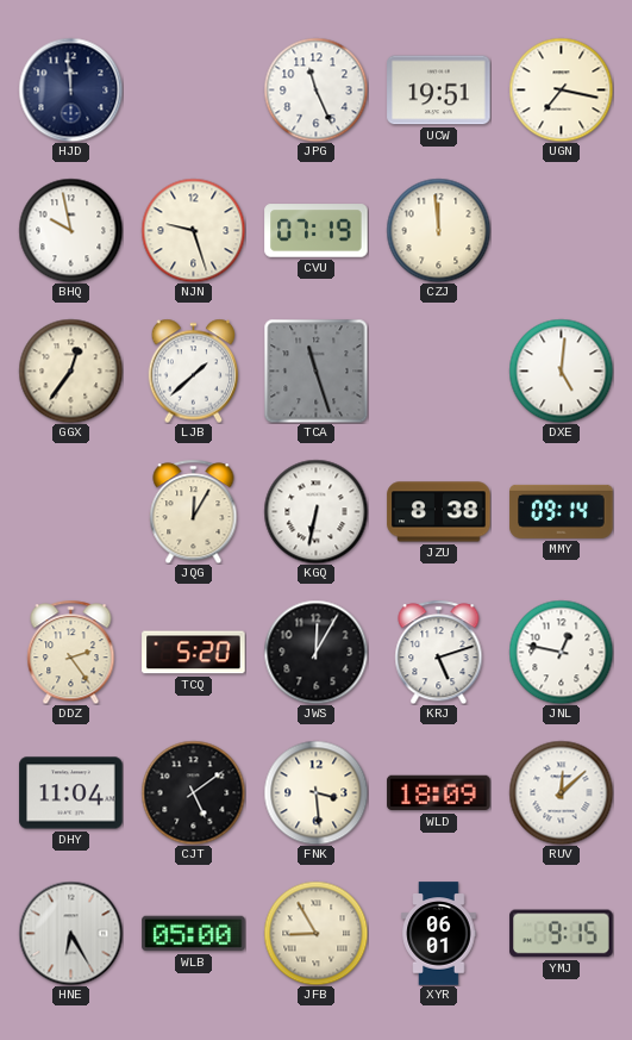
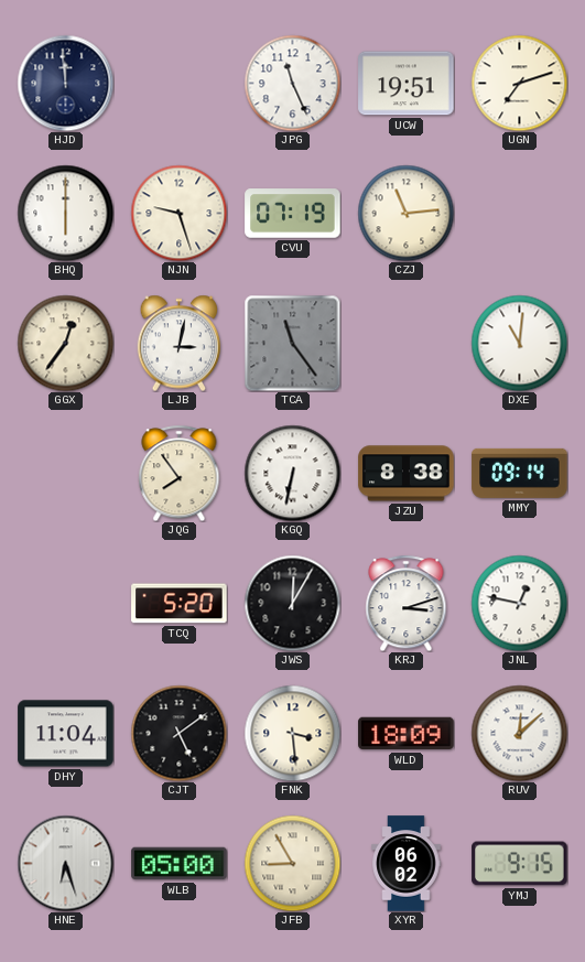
UGN: 7:17 -> 7:12 (519, 83)
BHQ: 9:58 -> 6:00 (65, 213)
CZJ: 11:59 -> 11:14 (405, 213)
LJB: 1:38 -> 3:02 (180, 343)
TCA: 11:27 -> 11:24 (292, 343)
DXE: 5:01 -> 11:01 (519, 343)
JQG: 12:05 -> 7:54 (180, 473)
DDZ: 2:24 -> none (71, 652)
KRJ: 5:12 -> 3:12 (407, 603)
HNE: 6:25 -> 6:27 (65, 863)
XYR: 06:01 -> 06:02 (407, 864)
